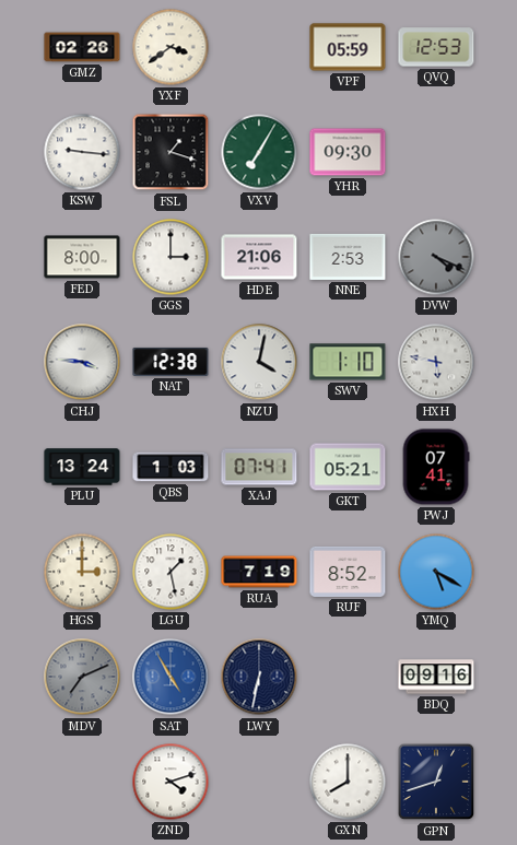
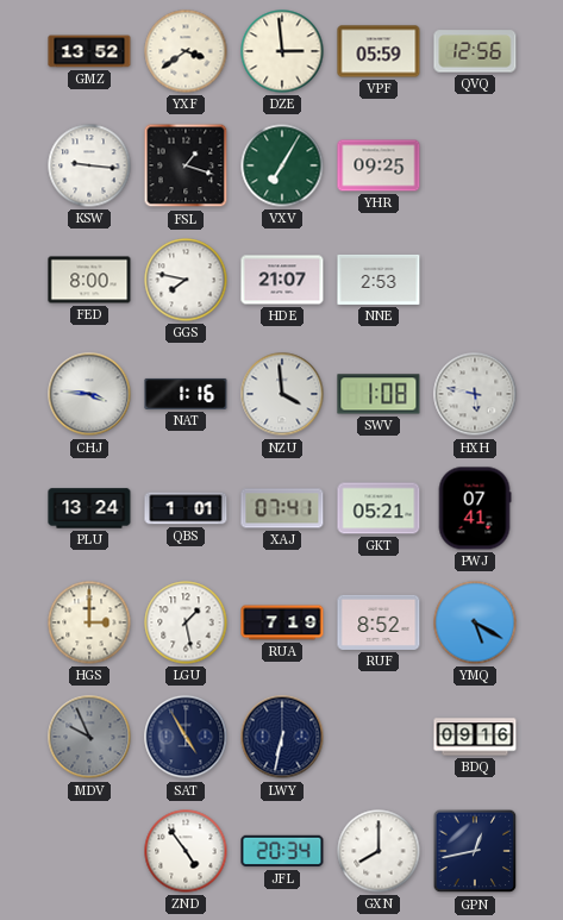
GMZ: 02:26 -> 13:52 (89, 51)
DZE: none -> 2:59 (282, 51)
QVQ: 12:53 -> 12:56 (475, 51)
YHR: 09:30 -> 09:25 (379, 165)
GGS: 3:00 -> 7:47 (186, 280)
HDE: 21:06 -> 21:07 (282, 280)
DVW: 4:19 -> none (436, 257)
NAT: 12:38 -> 1:16 (186, 394)
NZU: 4:02 -> 3:59 (282, 394)
SWV: 1:10 -> 1:08 (379, 394)
QBS: 1:03 -> 1:01 (186, 508)
MDV: 7:11 -> 9:56 (89, 737)
SAT dial: blue -> navy (186, 737)
ZND: 4:12 -> 4:54 (186, 851)
JFL: none -> 20:34 (282, 851)
GPN: 12:42 -> 12:43 (475, 851)
